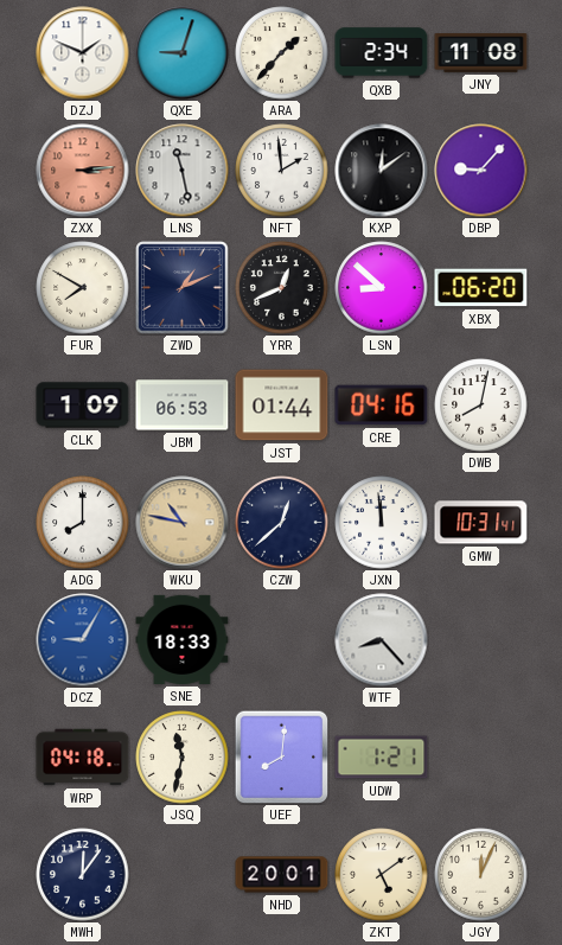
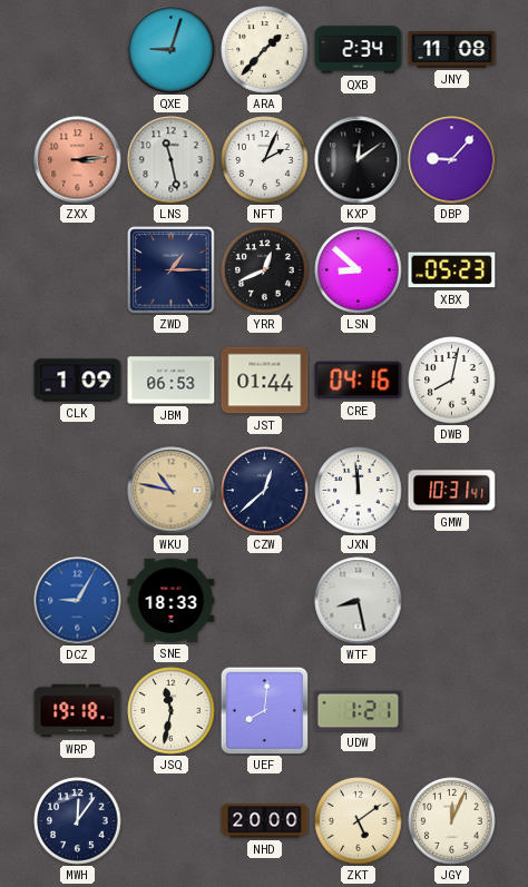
DZJ: 1:49 -> none (83, 53)
NFT: 1:59 -> 2:04 (265, 160)
FUR: 7:50 -> none (83, 288)
ZWD: 1:11 -> 1:15 (172, 270)
XBX: 06:20 -> 05:23 (452, 270)
ADG: 8:00 -> none (83, 523)
WTF: 8:23 -> 8:28 (359, 601)
WRP: 04:18 -> 19:18 (78, 711)
NHD: 20:01 -> 20:00 (265, 821)
